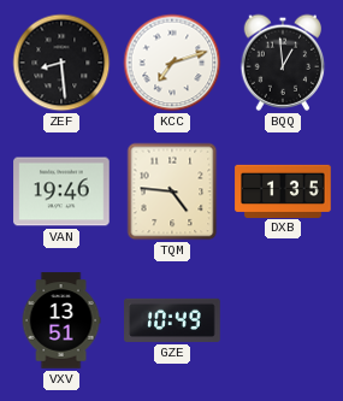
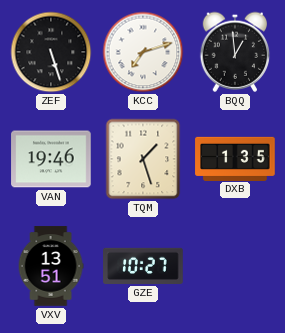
ZEF: 8:29 -> 5:27 (51, 52)
TQM: 4:46 -> 1:27 (143, 159)
GZE: 10:49 -> 10:27 (143, 266)
